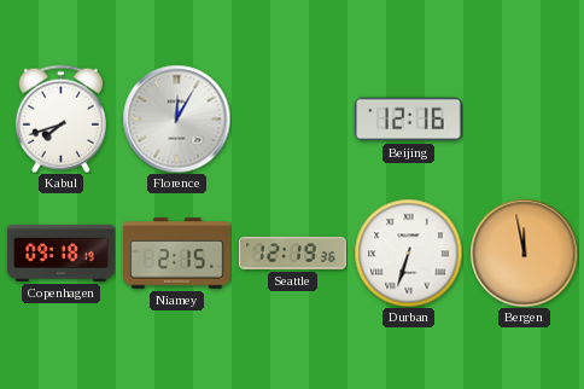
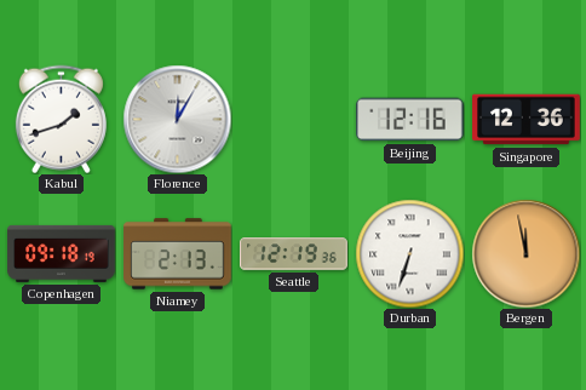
Kabul: 7:42 -> 1:42 (61, 119)
Singapore: none -> 12:36 (527, 120)
Niamey: 2:15 -> 2:13 (178, 254)
